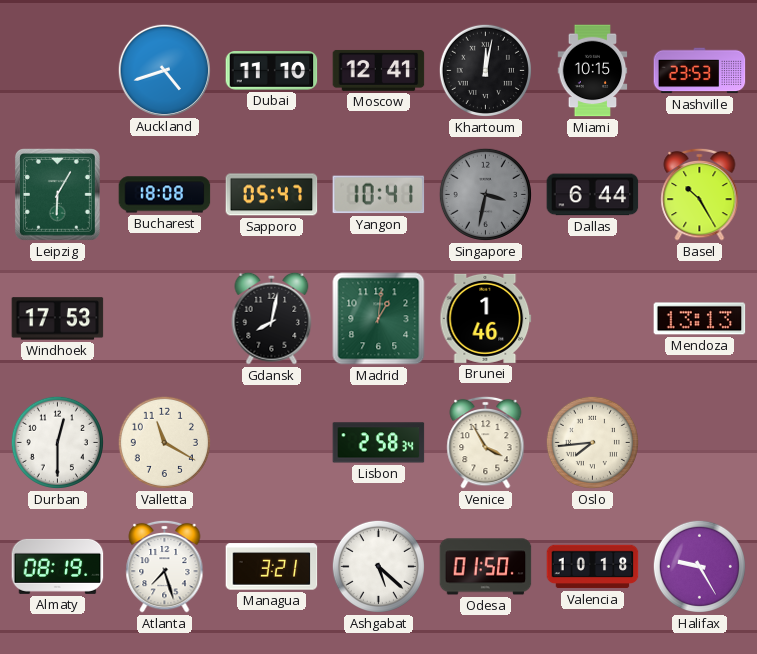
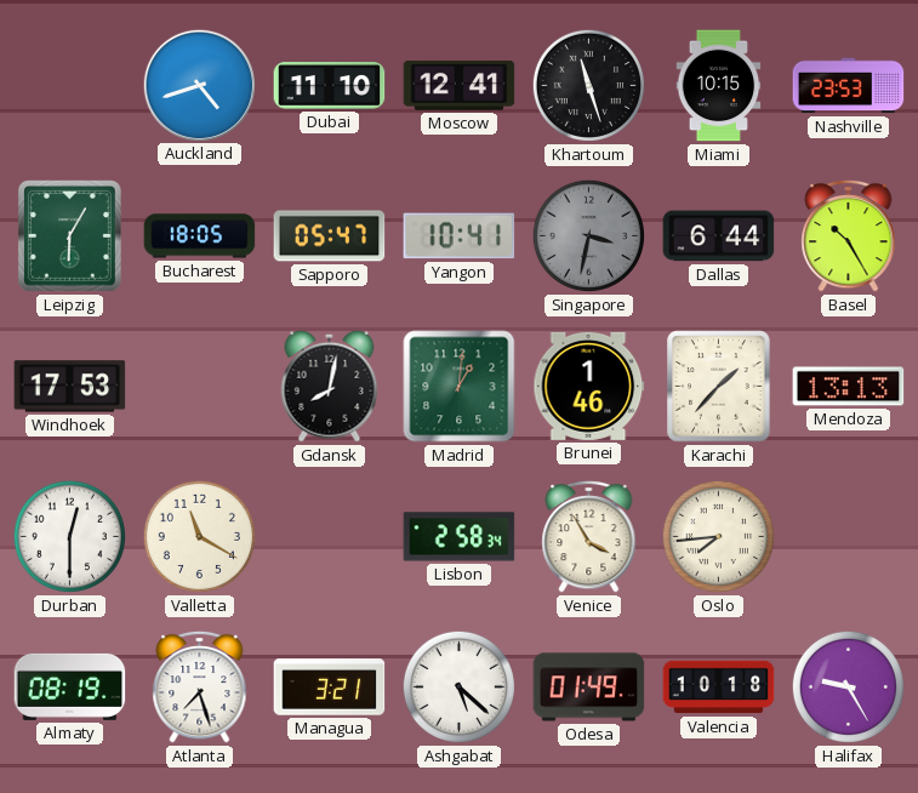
Khartoum: 12:02 -> 11:27 (588, 85)
Bucharest: 18:08 -> 18:05 (200, 236)
Karachi: none -> 1:37 (719, 387)
Odesa: 01:50 -> 01:49 (589, 688)
